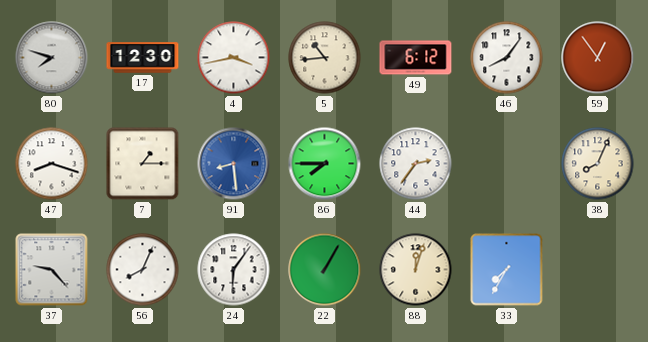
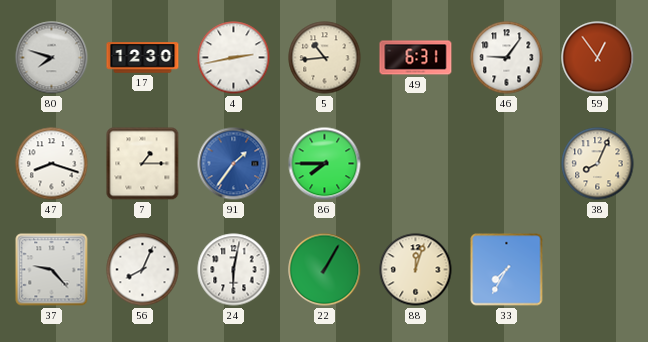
4: 3:43 -> 2:43 (234, 58)
49: 6:12 -> 6:31 (416, 58)
46: 8:06 -> 9:06 (507, 58)
91: 8:29 -> 1:36 (234, 164)
44: 2:36 -> none (416, 164)
24: 6:06 -> 6:02 (234, 270)
